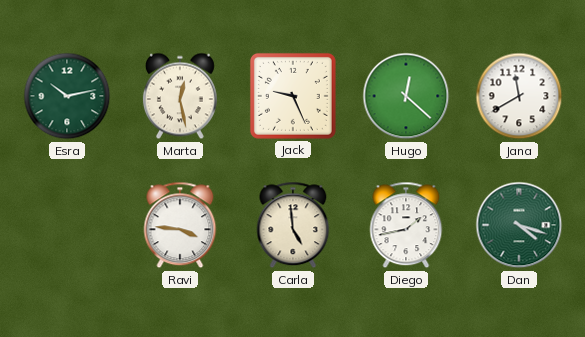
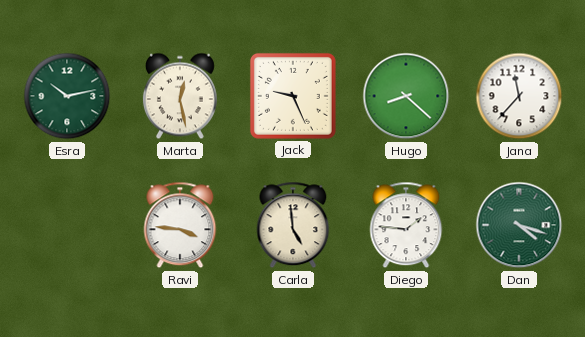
Hugo: 12:22 -> 8:22 (406, 96)
Jana: 11:40 -> 11:37 (519, 96)
Diego: 1:43 -> 1:46 (406, 225)
